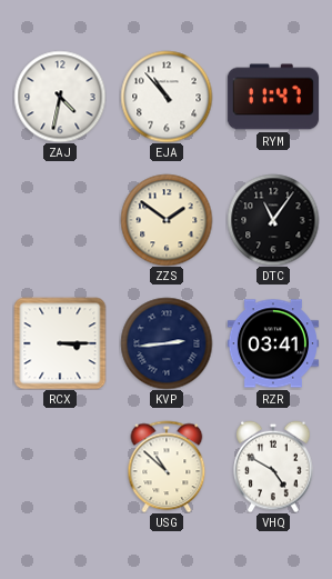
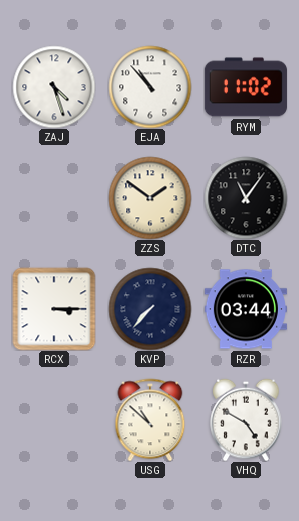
ZAJ: 4:32 -> 4:27 (54, 87)
RYM: 11:47 -> 11:02 (246, 87)
KVP: 2:44 -> 7:37 (150, 309)
RZR: 03:41 -> 03:44 (246, 309)
